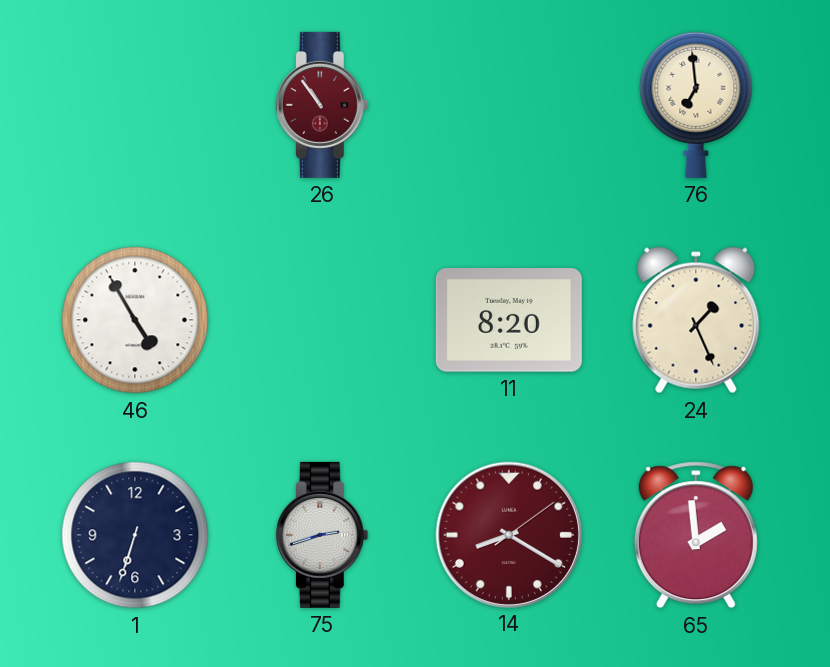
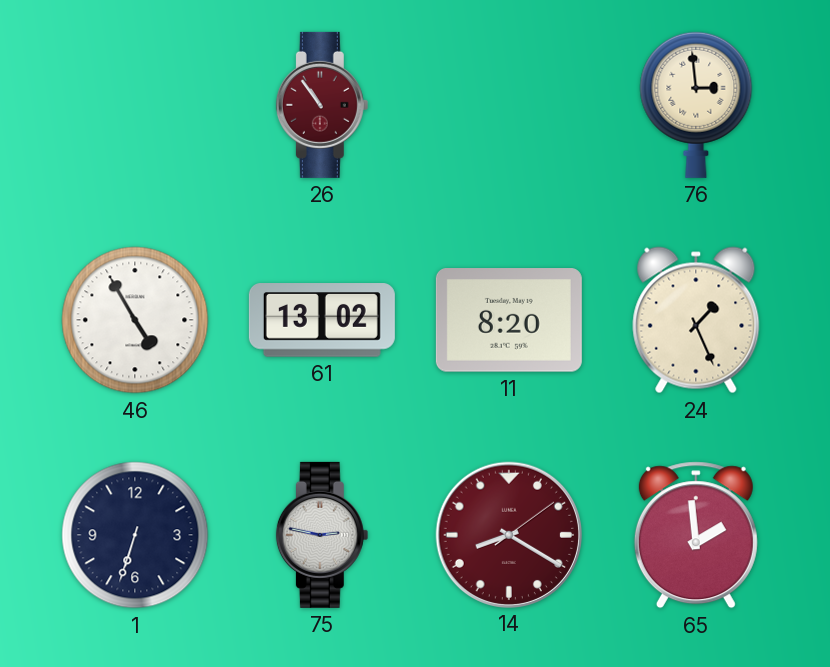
76: 6:59 -> 2:59 (696, 105)
61: none -> 13:02 (322, 320)
75: 2:42 -> 2:47 (322, 535)
